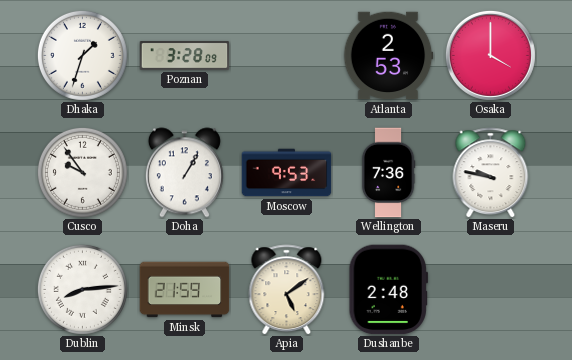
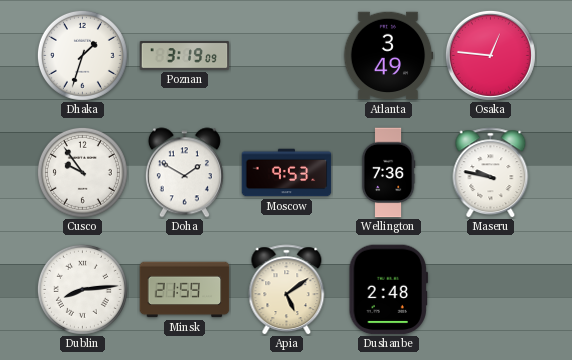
Poznan: 3:28 -> 3:19 (185, 56)
Atlanta: 2:53 -> 3:49 (388, 56)
Osaka: 4:00 -> 12:46 (490, 55)
Doha: 1:05 -> 1:50 (184, 173)
